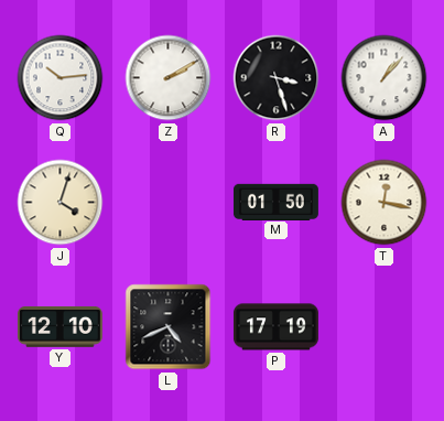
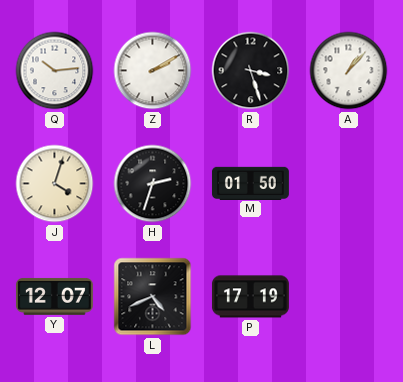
H: none -> 2:33 (153, 184)
T: 12:17 -> none (385, 203)
Y: 12:10 -> 12:07 (54, 297)
